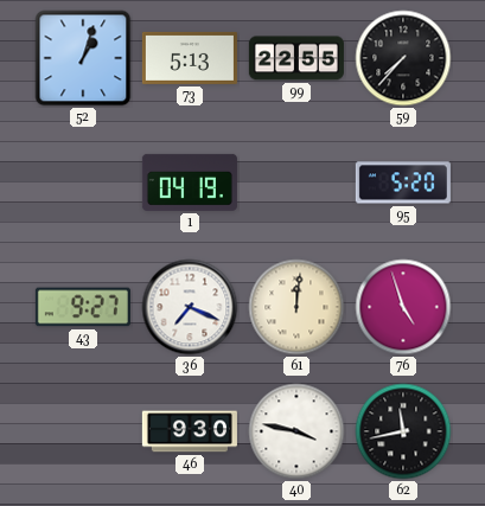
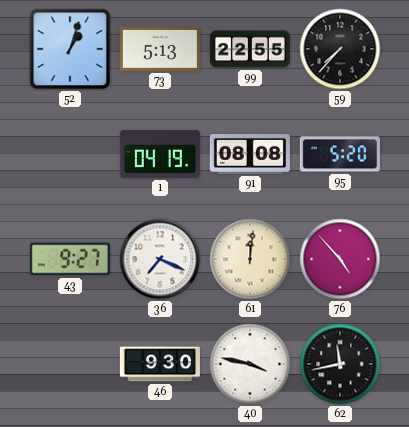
91: none -> 08:08 (250, 155)
76: 4:57 -> 4:53 (340, 259)
